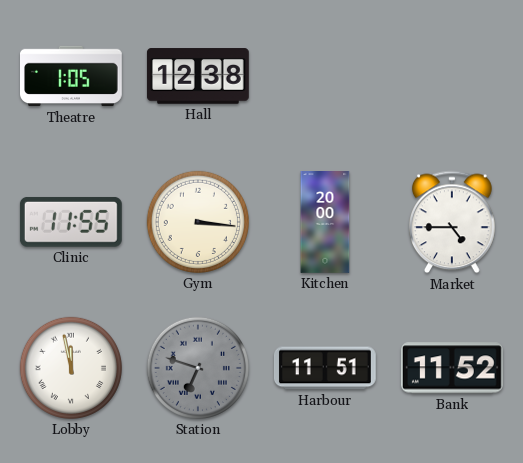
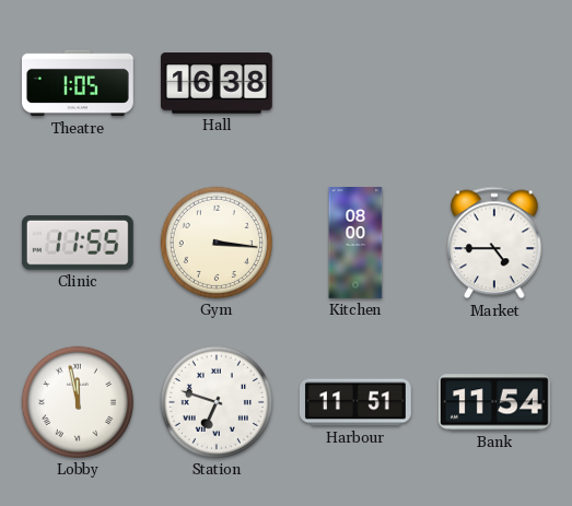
Hall: 12:38 -> 16:38 (217, 83)
Kitchen: 20:00 -> 08:00 (355, 244)
Station dial: grey -> white (217, 402)
Bank: 11:52 -> 11:54 (494, 402)
